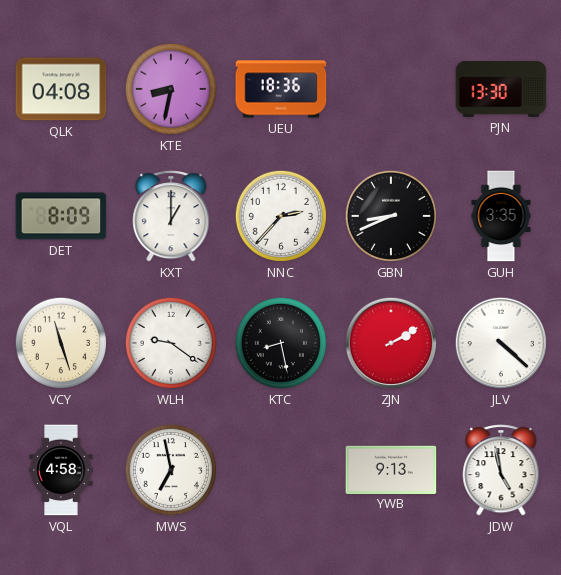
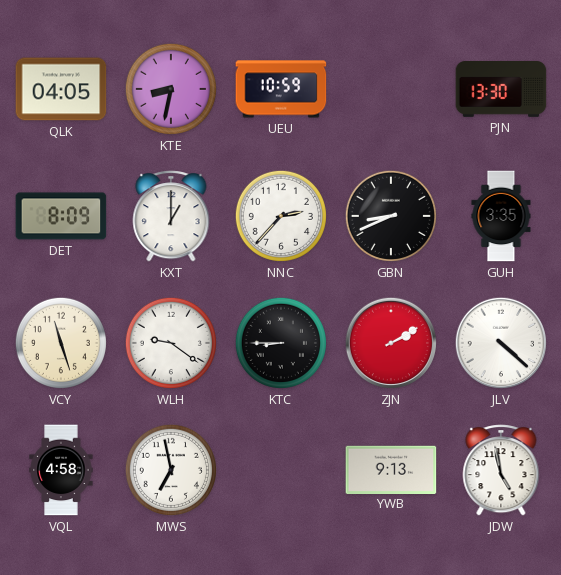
QLK: 04:08 -> 04:05 (61, 89)
UEU: 18:36 -> 10:59 (281, 89)
KTC: 8:28 -> 8:45 (281, 343)
